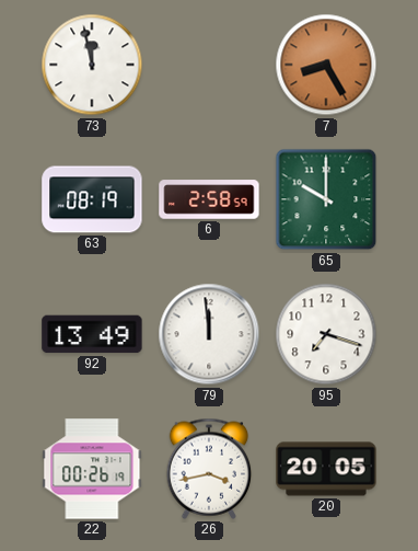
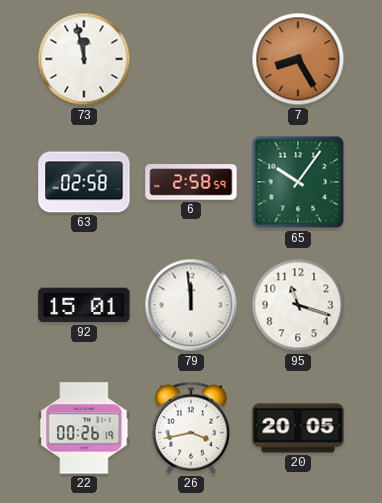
63: 08:19 -> 02:58 (84, 182)
65: 10:00 -> 10:06 (298, 182)
92: 13:49 -> 15:01 (84, 305)
95: 7:18 -> 11:18 (298, 305)
